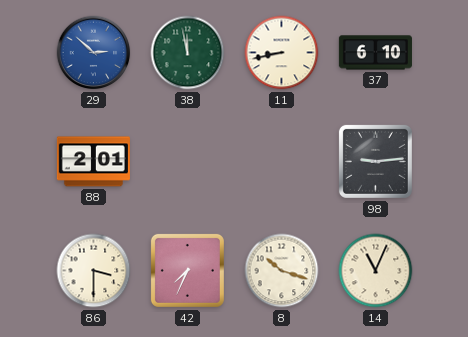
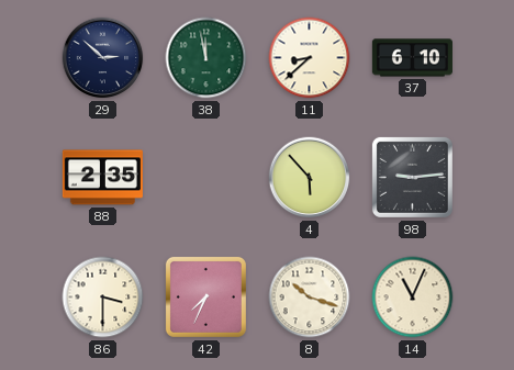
29 dial: blue -> navy (103, 58)
11: 8:43 -> 8:38 (310, 58)
88: 2:01 -> 2:35 (102, 178)
4: none -> 5:53 (310, 178)
